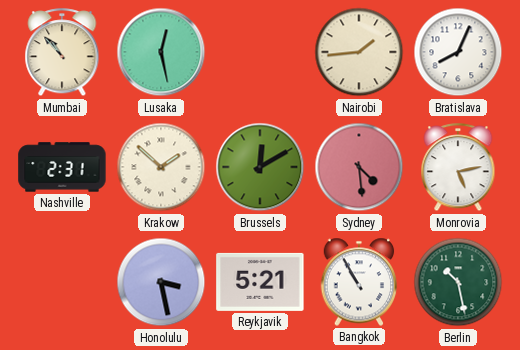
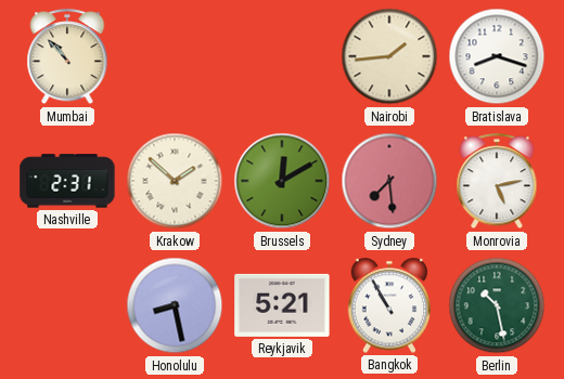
Lusaka: 12:28 -> none (161, 52)
Bratislava: 8:04 -> 8:18 (497, 56)
Sydney: 4:29 -> 7:29 (389, 181)
Honolulu: 3:28 -> 8:28 (175, 305)
